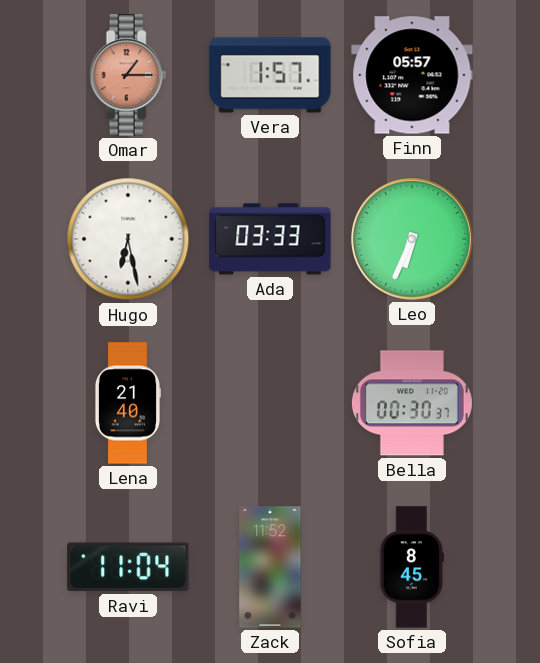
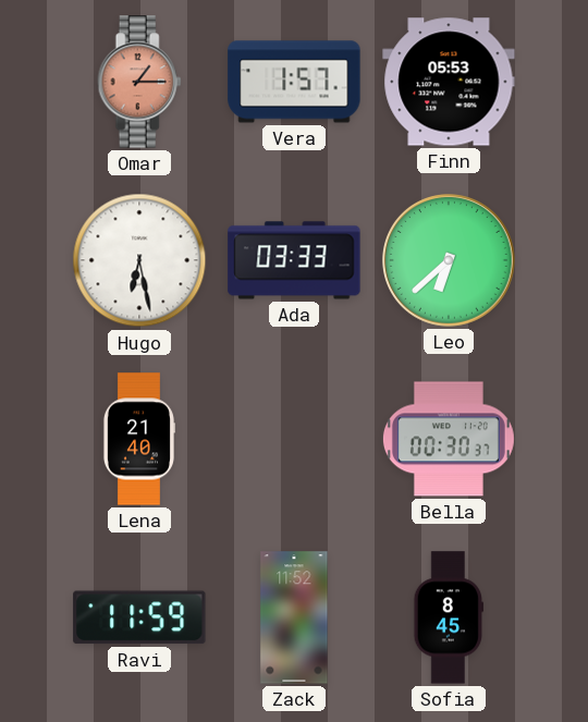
Finn: 05:57 -> 05:53 (449, 82)
Leo: 6:34 -> 6:38 (450, 261)
Ravi: 11:04 -> 11:59 (139, 617)
